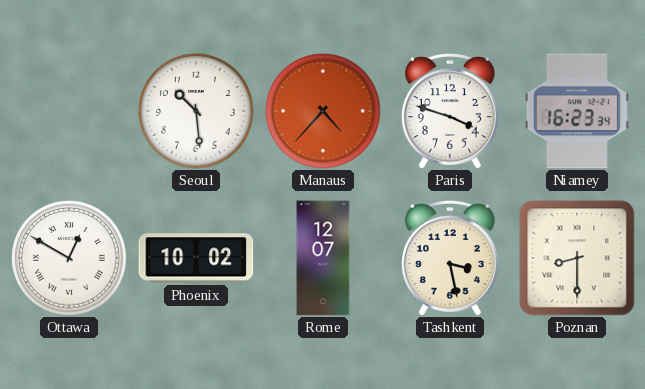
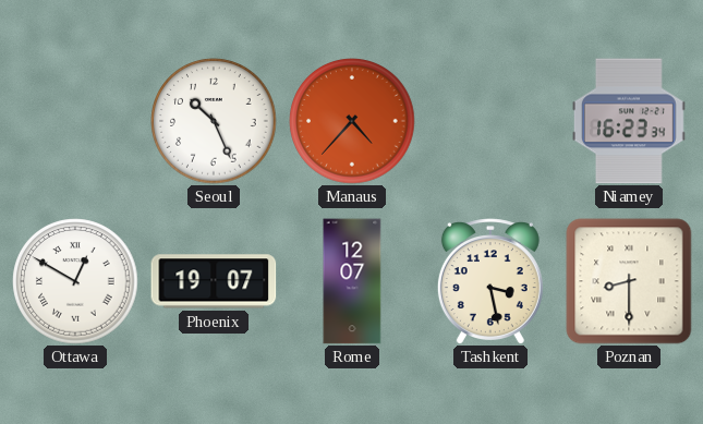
Seoul: 10:29 -> 10:26 (214, 121)
Paris: 3:48 -> none (450, 111)
Phoenix: 10:02 -> 19:07 (214, 281)
